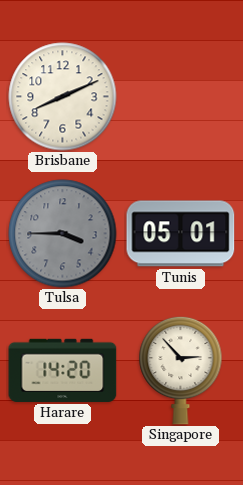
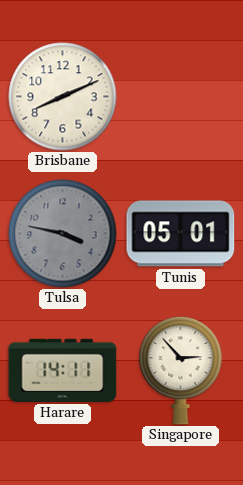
Tulsa: 3:45 -> 3:47 (63, 234)
Harare: 14:20 -> 14:11 (63, 370)
